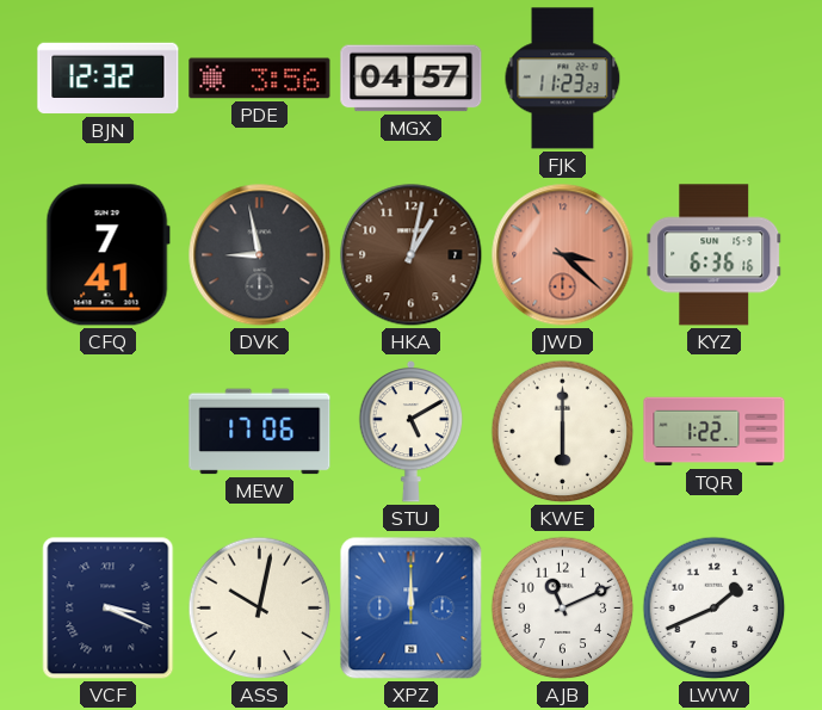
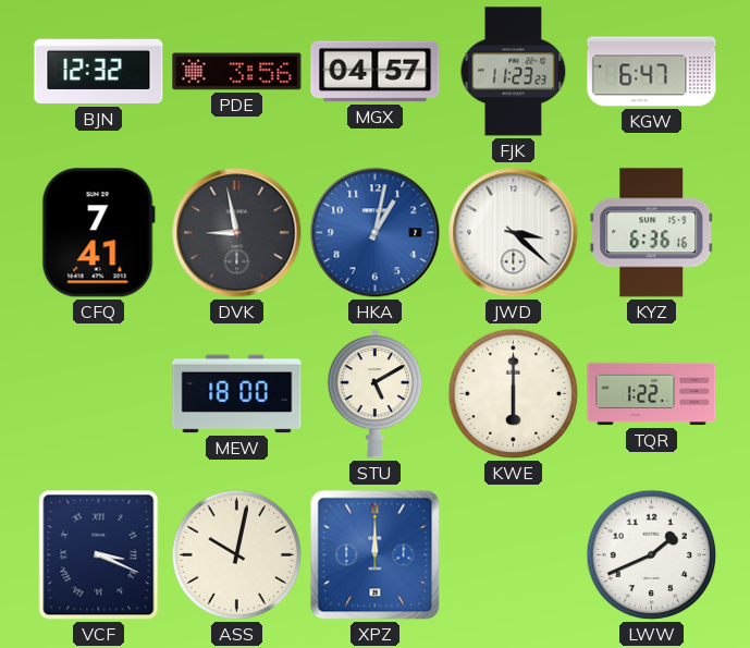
KGW: none -> 6:47 (652, 72)
HKA dial: brown -> blue (376, 233)
JWD dial: salmon -> white (514, 233)
MEW: 17:06 -> 18:00 (237, 394)
AJB: 11:11 -> none (563, 609)
